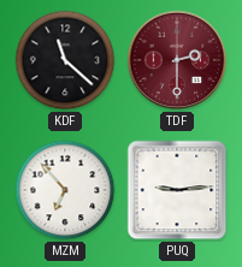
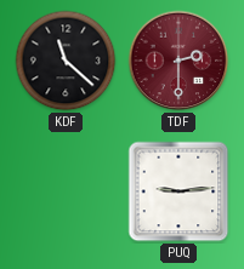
MZM: 6:53 -> none (65, 190)
